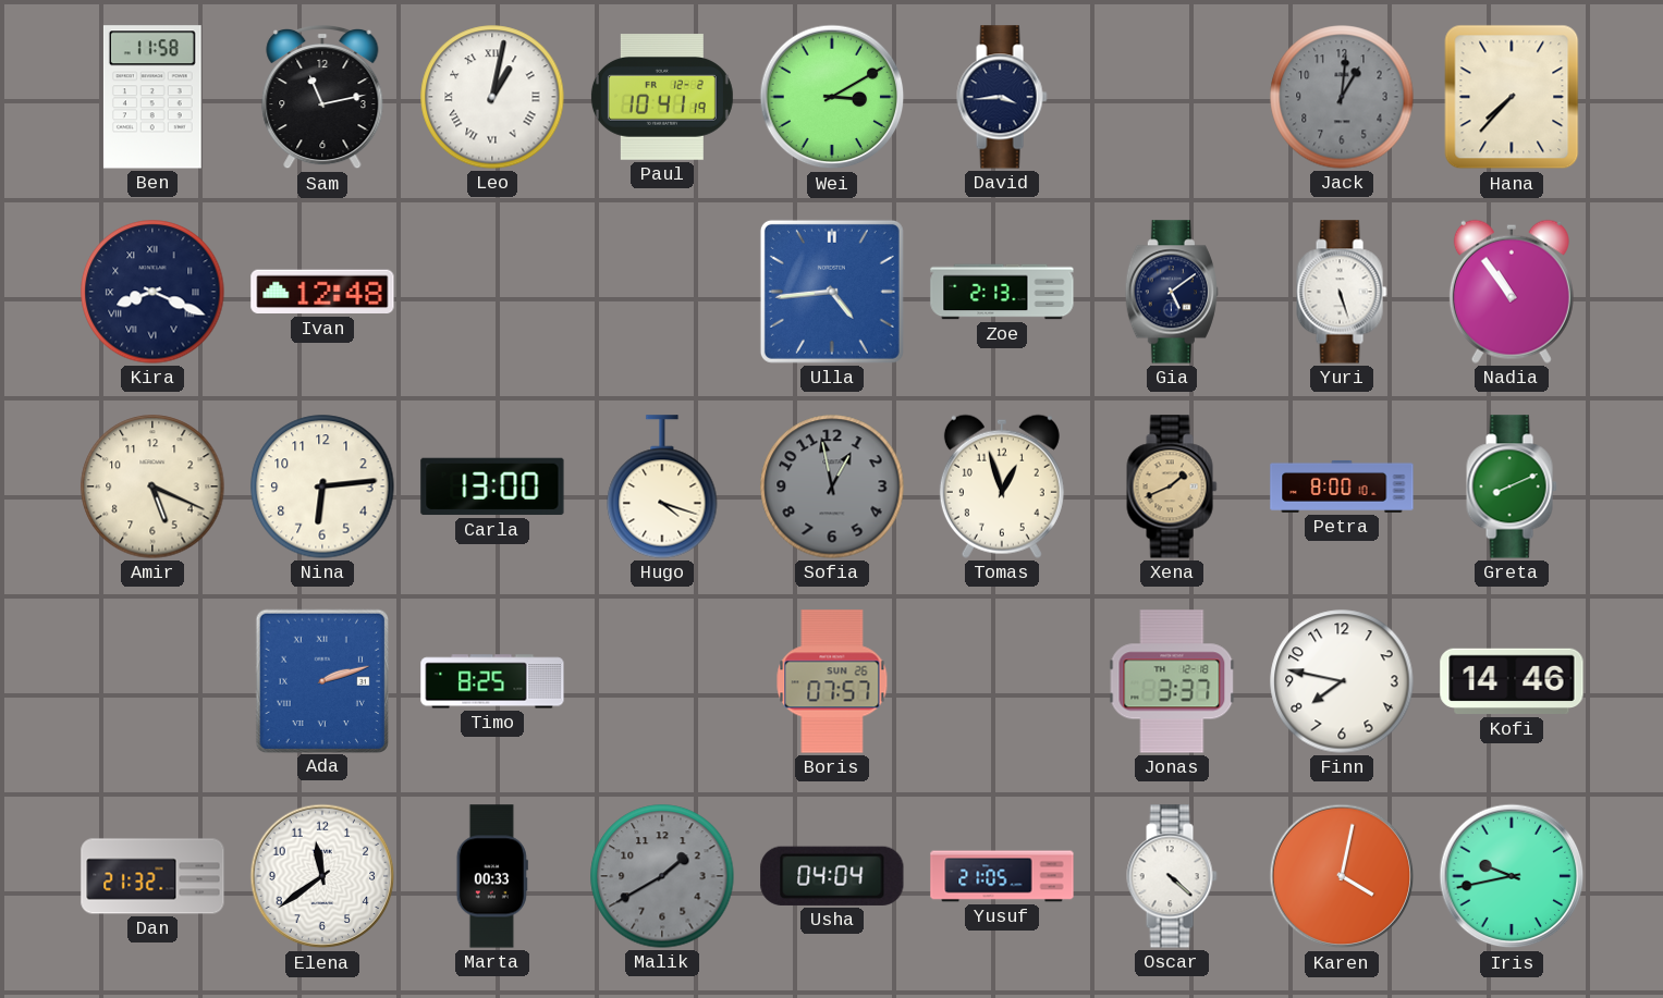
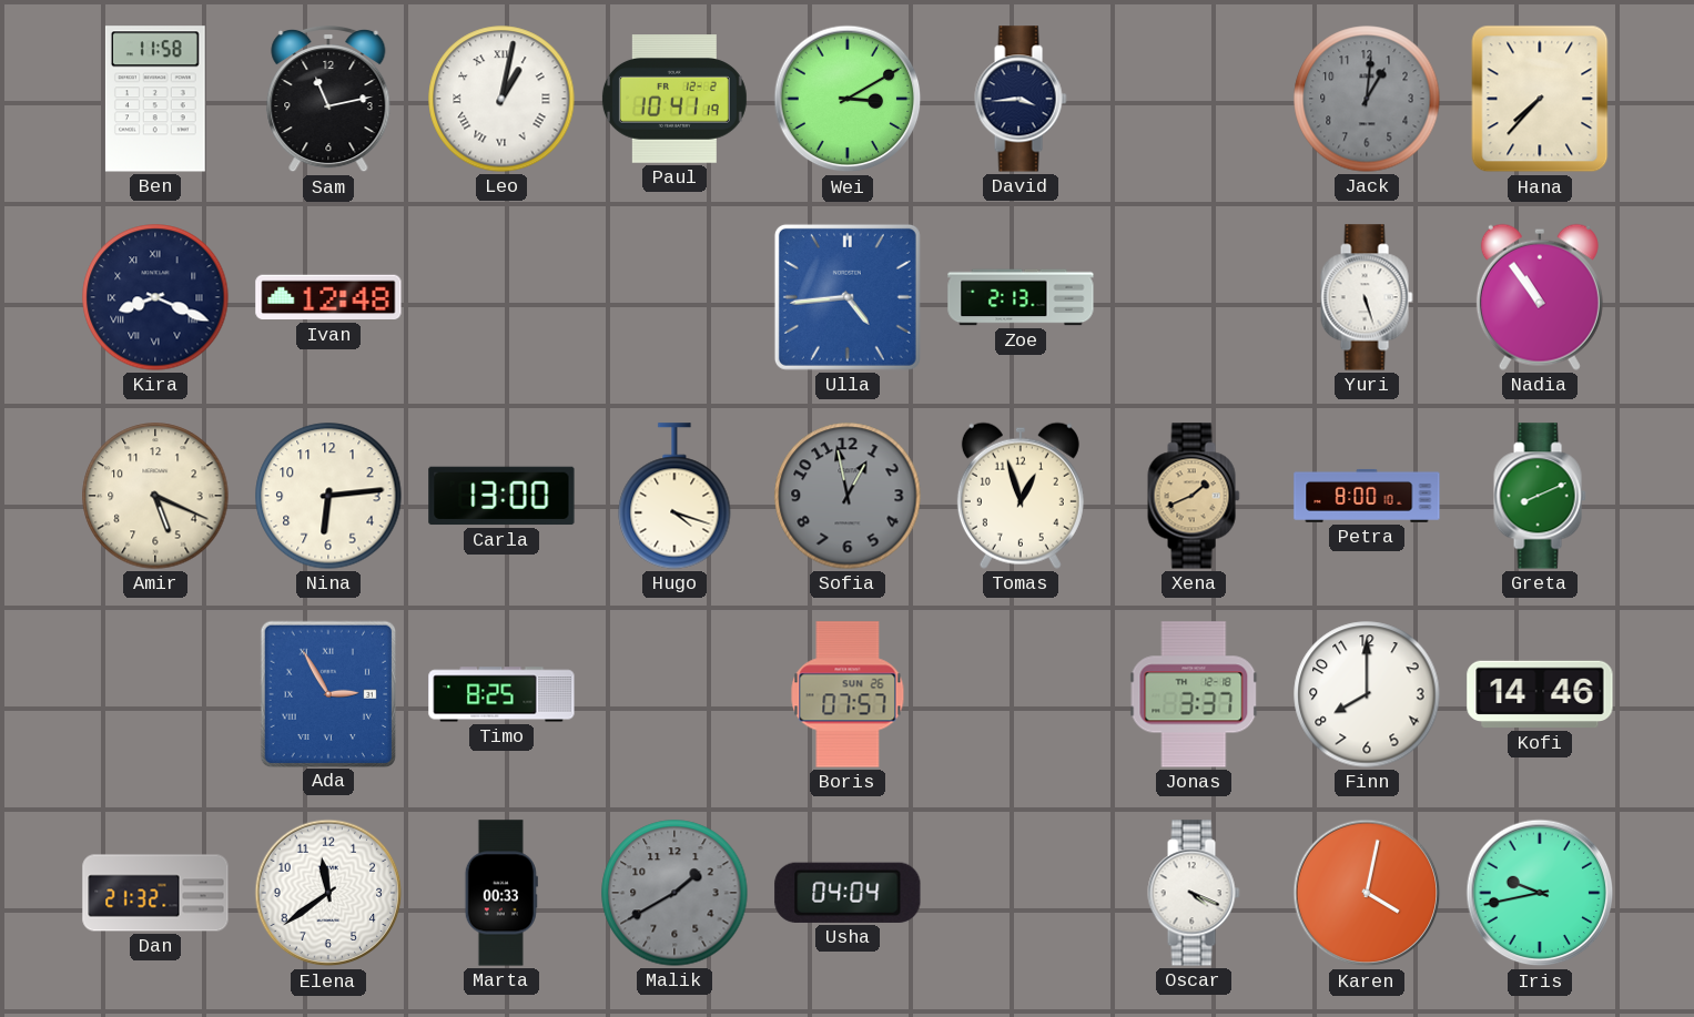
Gia: 5:09 -> none (1172, 292)
Ada: 2:12 -> 2:55 (327, 693)
Finn: 7:47 -> 8:00 (1367, 694)
Yusuf: 21:05 -> none (1002, 876)
Oscar: 4:22 -> 4:19 (1194, 893)
